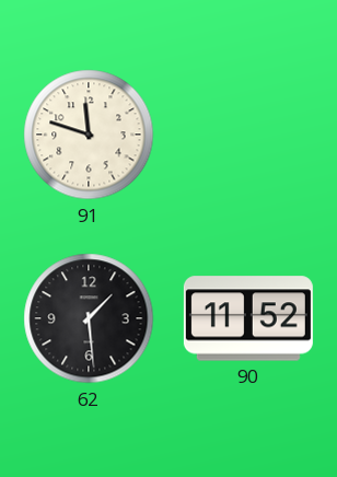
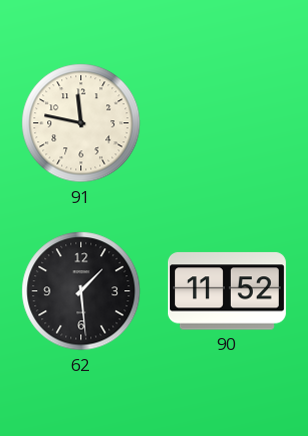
91: 11:48 -> 11:47 (81, 123)
